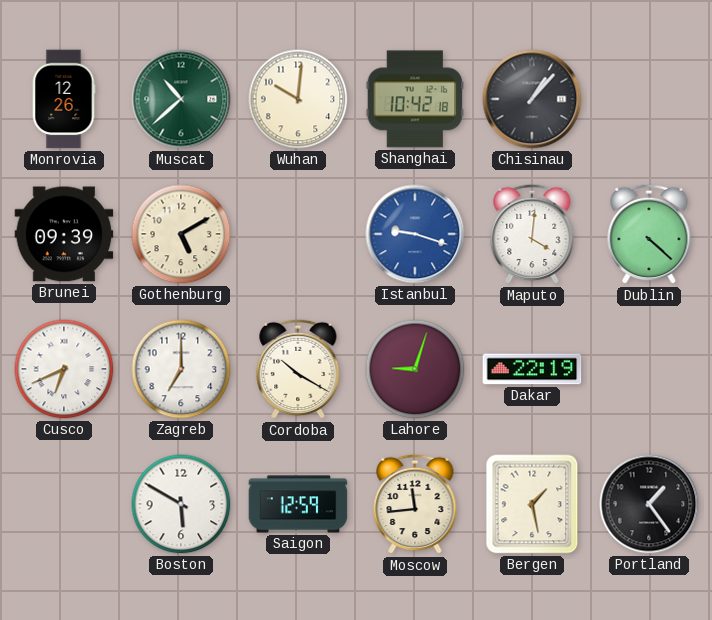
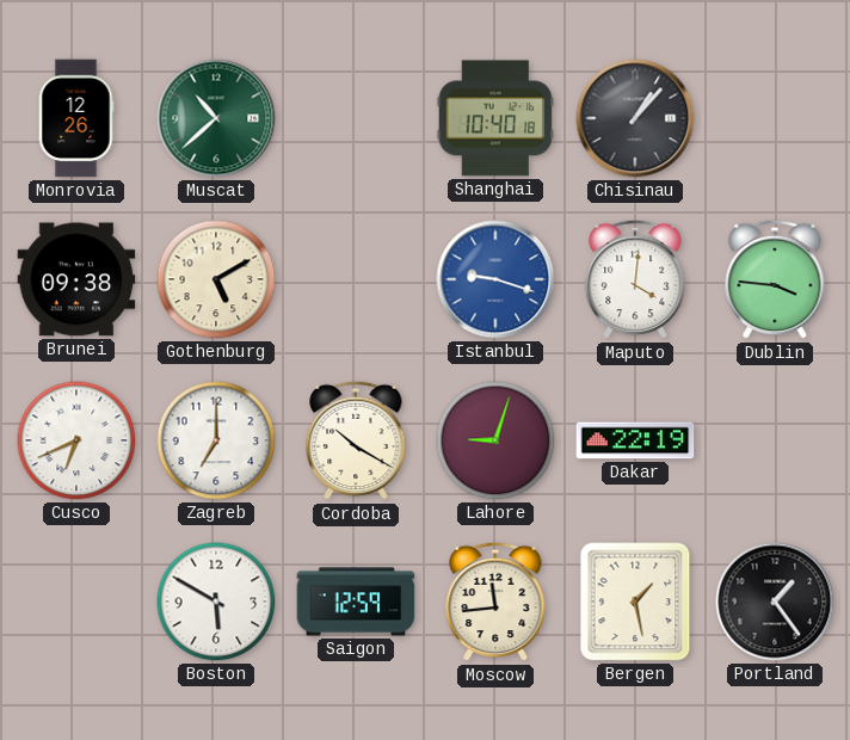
Wuhan: 10:01 -> none (298, 99)
Shanghai: 10:42 -> 10:40 (495, 118)
Brunei: 09:39 -> 09:38 (76, 279)
Dublin: 4:22 -> 3:46 (775, 279)
